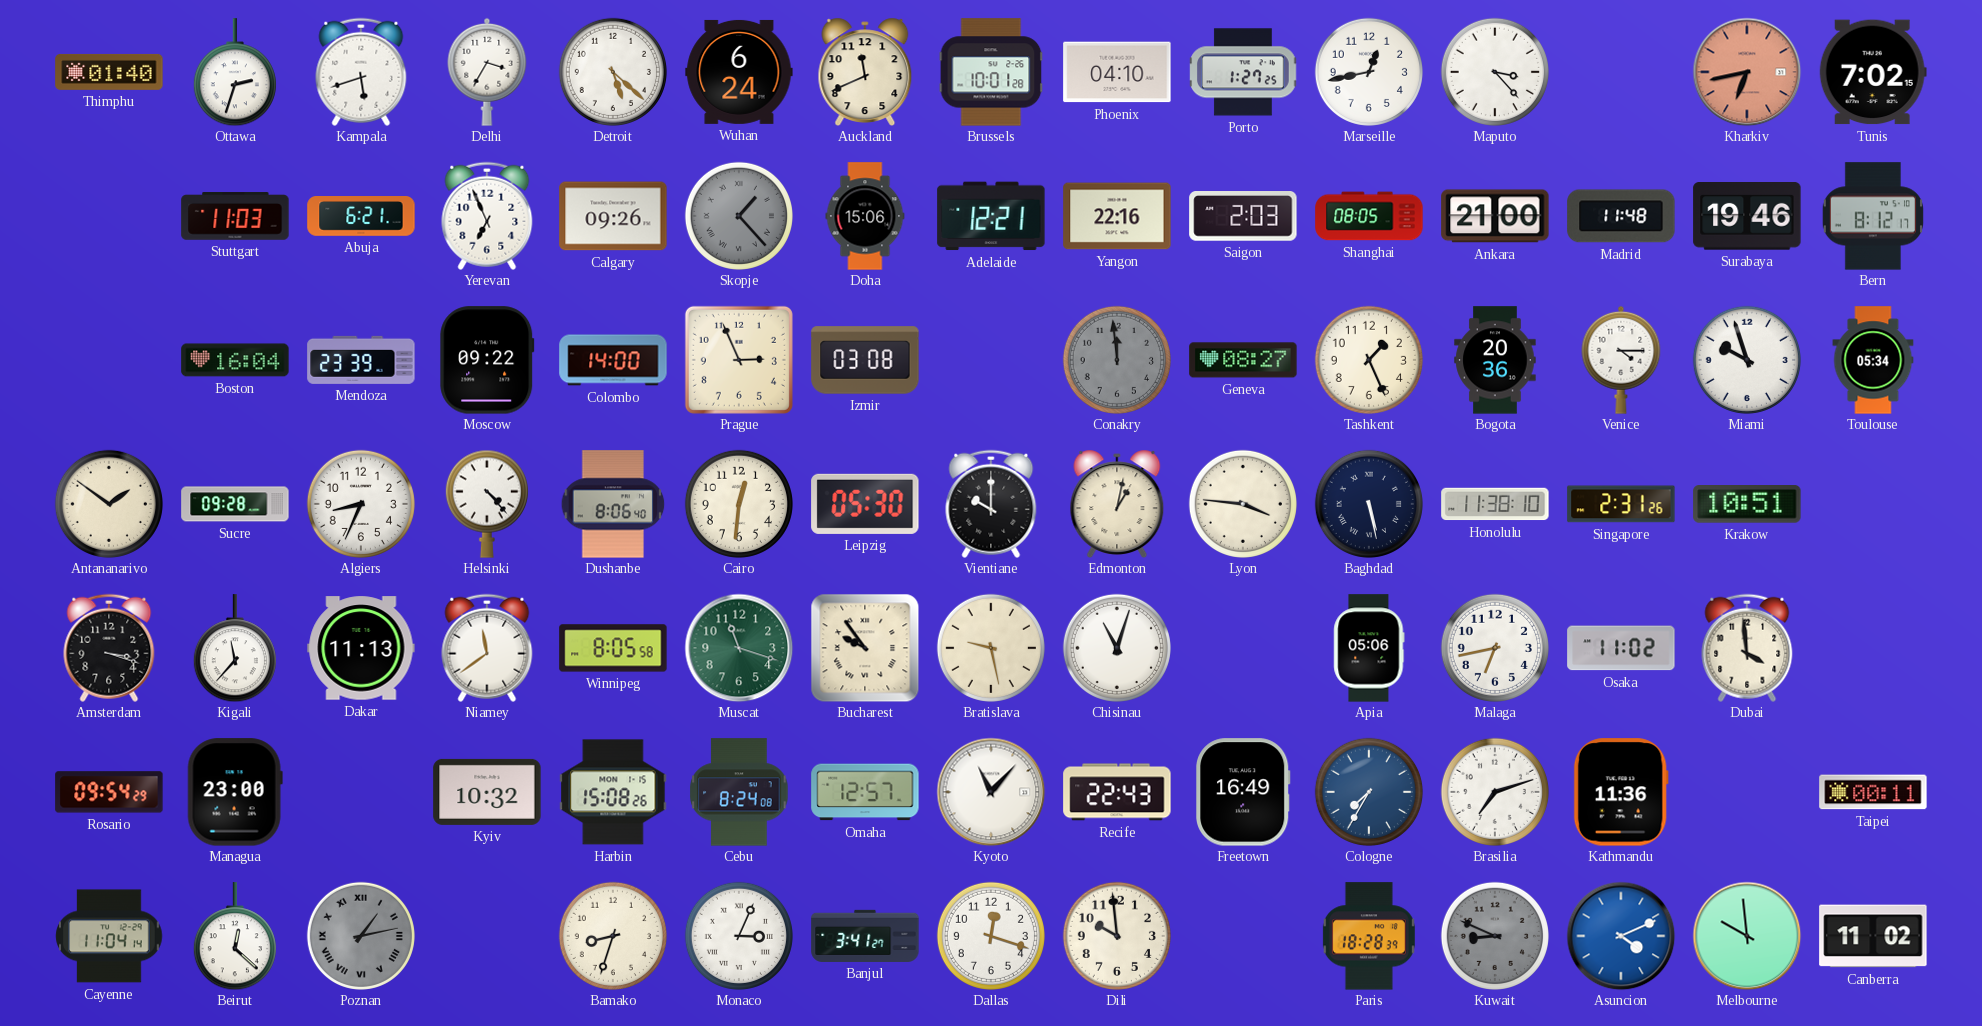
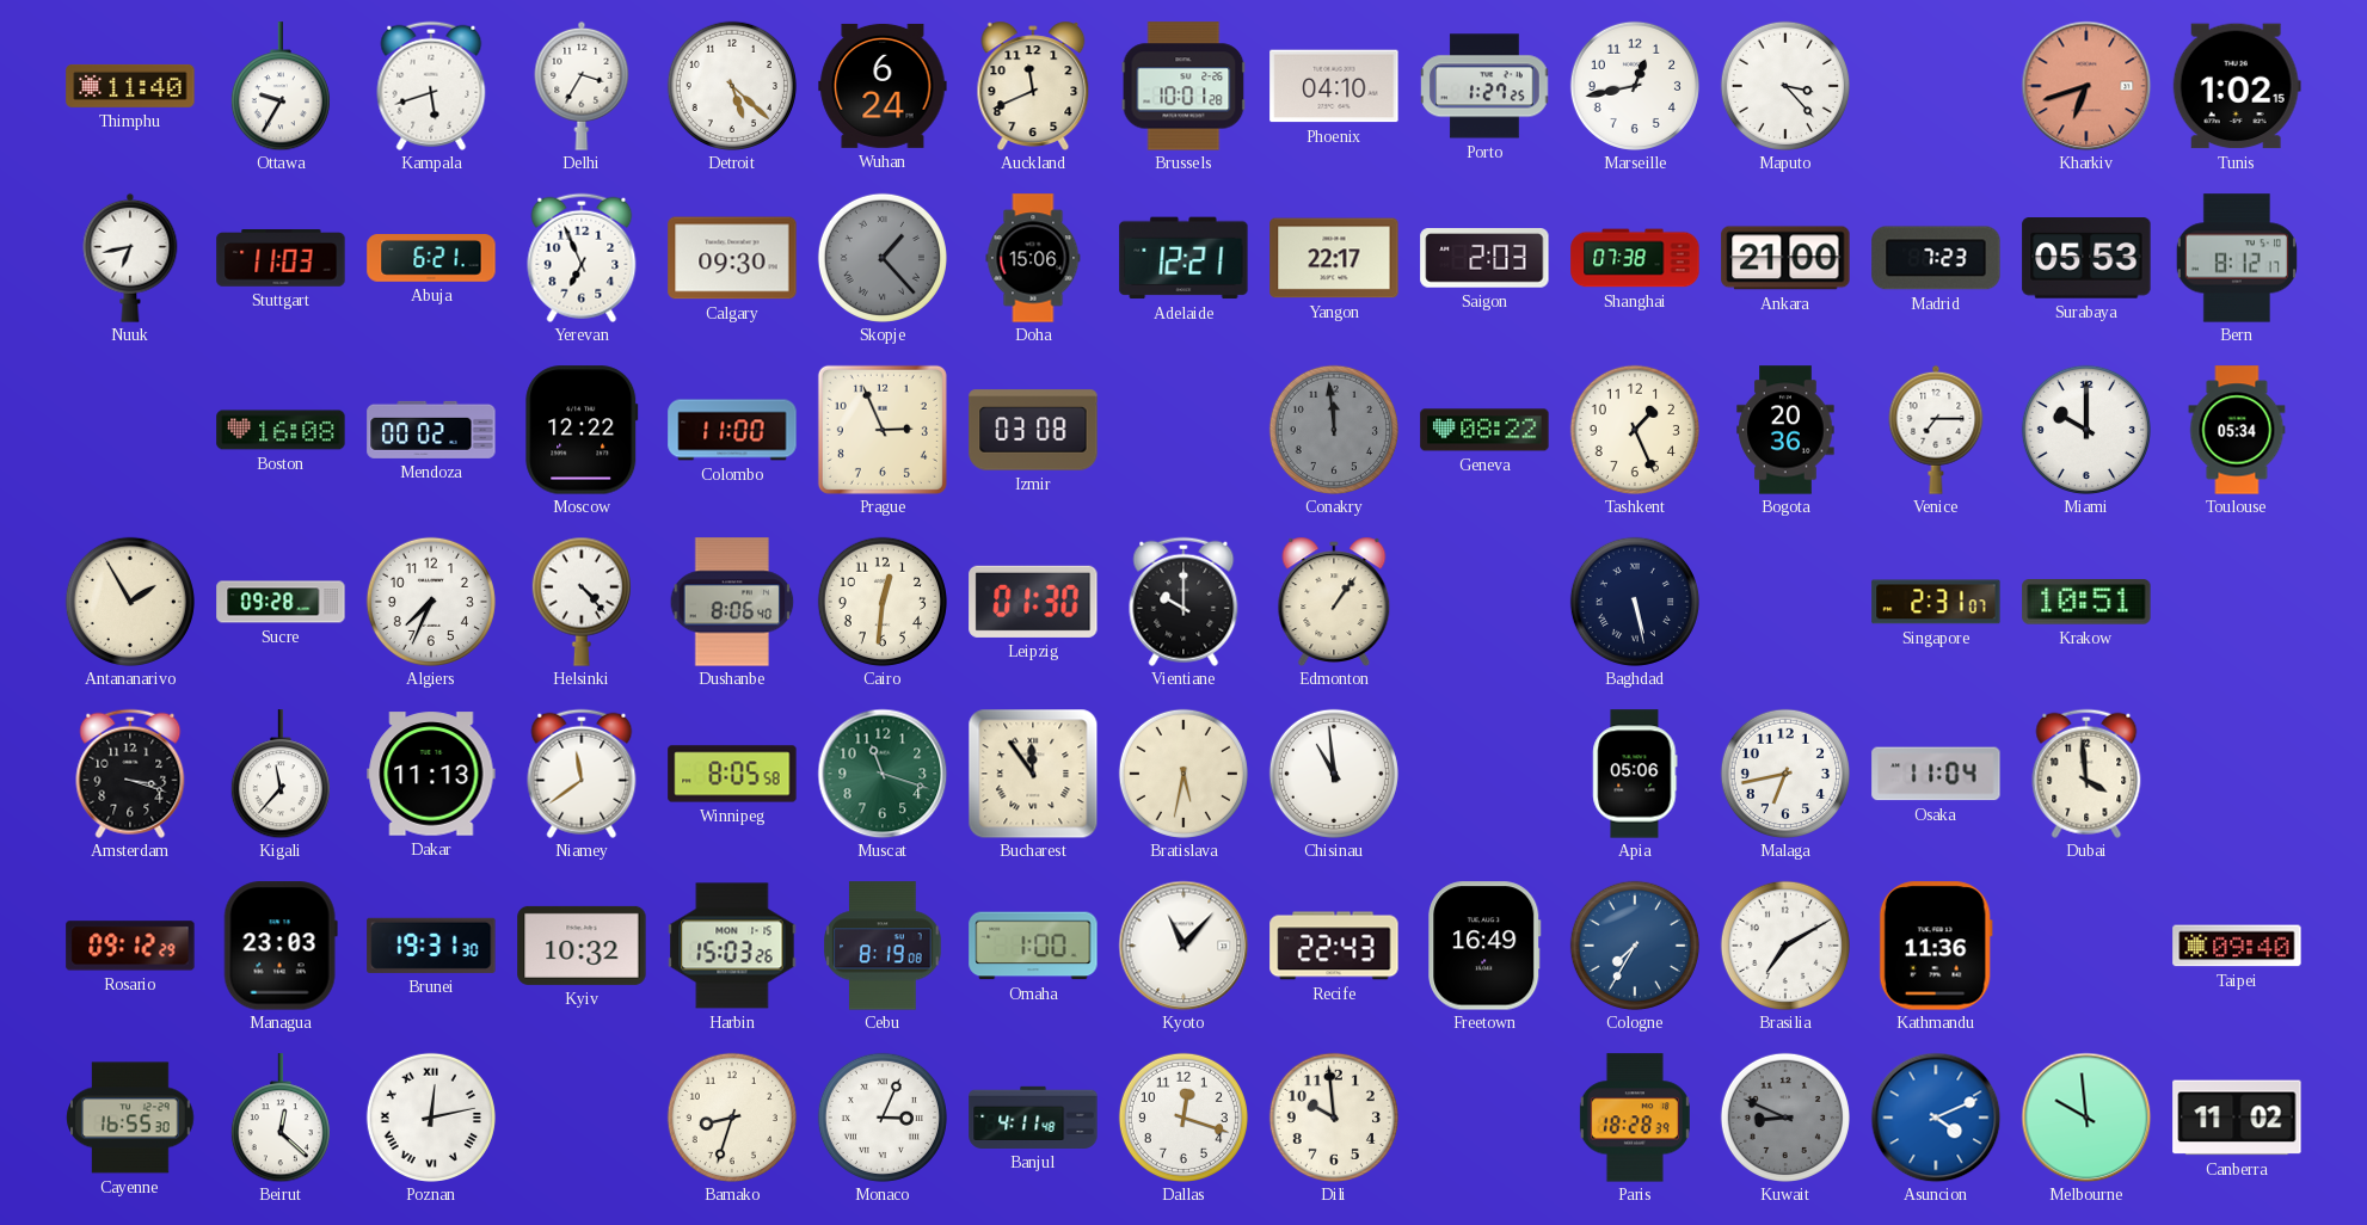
Thimphu: 01:40 -> 11:40 (130, 86)
Ottawa: 2:33 -> 9:35 (281, 86)
Kharkiv: 6:43 -> 6:42 (2086, 86)
Tunis: 7:02 -> 1:02 (2237, 86)
Nuuk: none -> 6:43 (130, 258)
Calgary: 09:26 -> 09:30 (732, 258)
Yangon: 22:16 -> 22:17 (1334, 258)
Shanghai: 08:05 -> 07:38 (1635, 258)
Madrid: 11:48 -> 7:23 (1936, 258)
Surabaya: 19:46 -> 05:53 (2086, 259)
Boston: 16:04 -> 16:08 (281, 430)
Mendoza: 23:39 -> 00:02 (431, 430)
Moscow: 09:22 -> 12:22 (582, 430)
Colombo: 14:00 -> 11:00 (732, 430)
Geneva: 08:27 -> 08:22 (1484, 430)
Venice: 4:15 -> 7:15 (1936, 430)
Miami: 9:57 -> 10:00 (2086, 430)
Antananarivo: 1:51 -> 1:55 (130, 602)
Algiers: 8:34 -> 7:34 (431, 602)
Leipzig: 05:30 -> 01:30 (1033, 602)
Edmonton: 1:02 -> 1:06 (1334, 601)
Lyon: 3:46 -> none (1243, 504)
Honolulu: 11:38 -> none (1495, 504)
Singapore: 2:31:26 -> 2:31:07 (1936, 602)
Bucharest: 9:54 -> 11:54 (1033, 774)
Bratislava: 9:28 -> 5:32 (1183, 774)
Chisinau: 11:03 -> 10:59 (1334, 774)
Osaka: 11:02 -> 11:04 (1936, 774)
Rosario: 09:54 -> 09:12 (130, 946)
Managua: 23:00 -> 23:03 (281, 946)
Brunei: none -> 19:31 (431, 946)
Harbin: 15:08 -> 15:03 (732, 946)
Cebu: 8:24 -> 8:19 (883, 946)
Omaha: 12:57 -> 1:00 (1033, 946)
Brasilia: 7:12 -> 7:10 (1785, 946)
Taipei: 00:11 -> 09:40 (2237, 946)
Cayenne: 11:04 -> 16:55 (130, 1118)
Poznan: 1:13 -> 12:13 (431, 1118)
Poznan dial: grey -> white (431, 1118)
Banjul: 3:41 -> 4:11 (1033, 1118)
